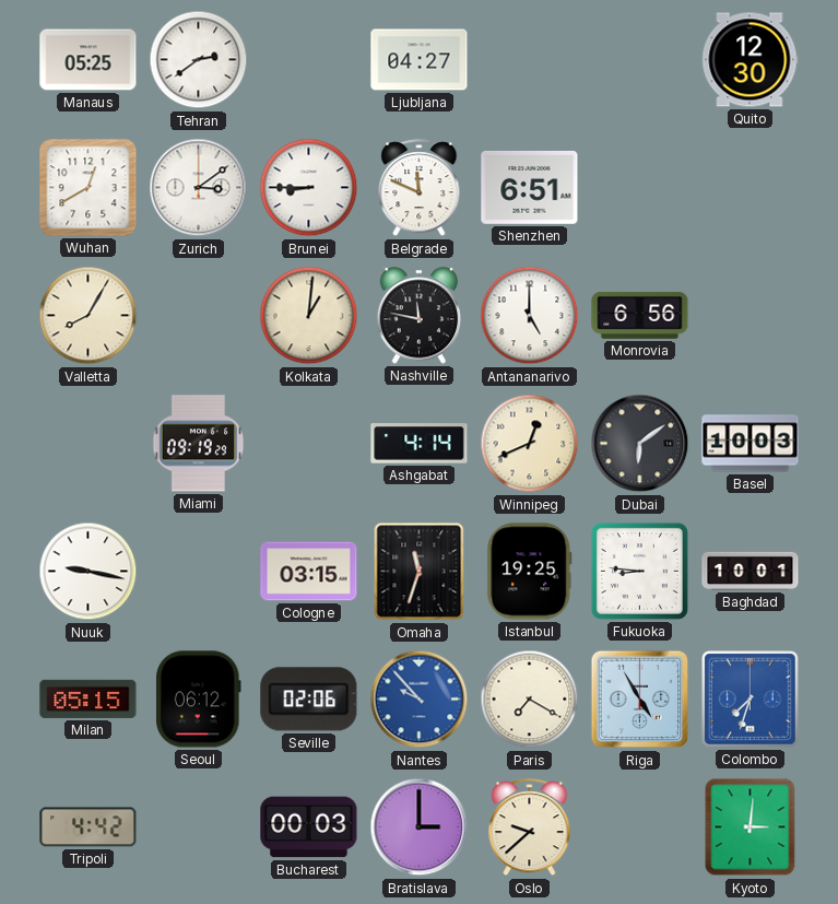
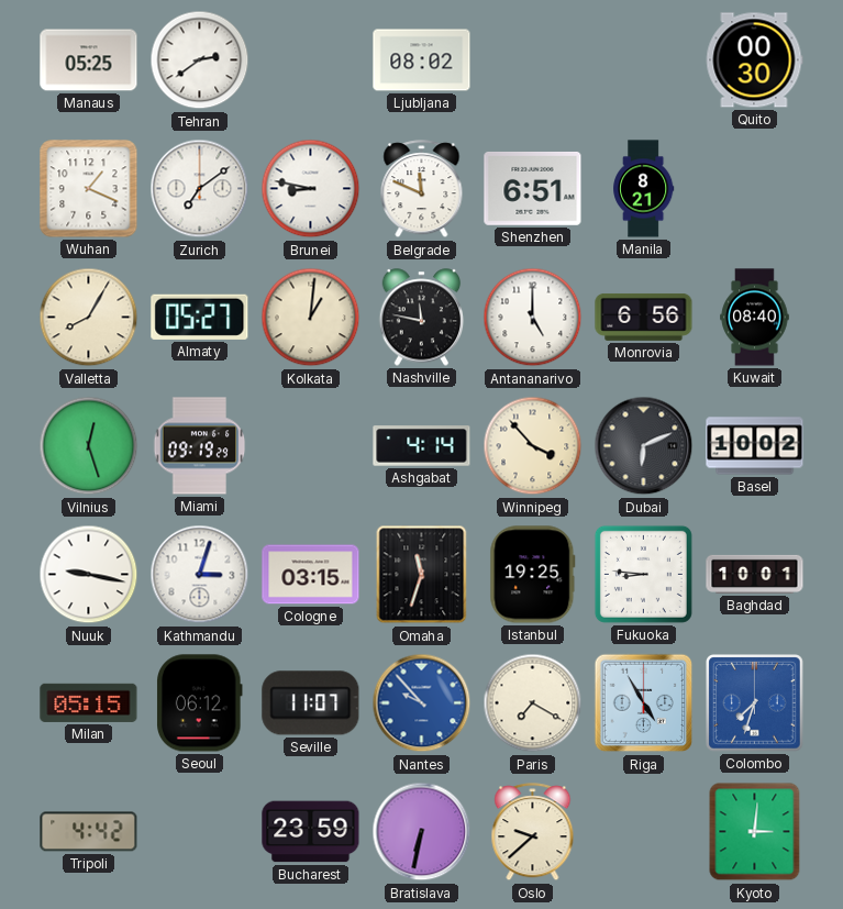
Ljubljana: 04:27 -> 08:02 (422, 60)
Quito: 12:30 -> 00:30 (754, 60)
Wuhan: 12:40 -> 1:19 (89, 189)
Zurich: 3:09 -> 7:09 (200, 189)
Brunei: 8:45 -> 8:47 (311, 189)
Manila: none -> 8:21 (644, 189)
Almaty: none -> 05:27 (200, 317)
Kuwait: none -> 08:40 (755, 318)
Vilnius: none -> 12:27 (89, 446)
Winnipeg: 12:41 -> 3:53 (533, 446)
Dubai: 6:09 -> 6:11 (644, 446)
Basel: 10:03 -> 10:02 (755, 446)
Kathmandu: none -> 3:03 (200, 575)
Seville: 02:06 -> 11:07 (311, 703)
Bucharest: 00:03 -> 23:59 (311, 832)
Bratislava: 3:00 -> 6:32 (422, 832)
